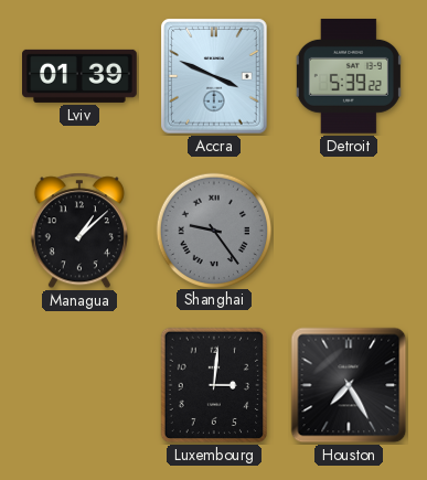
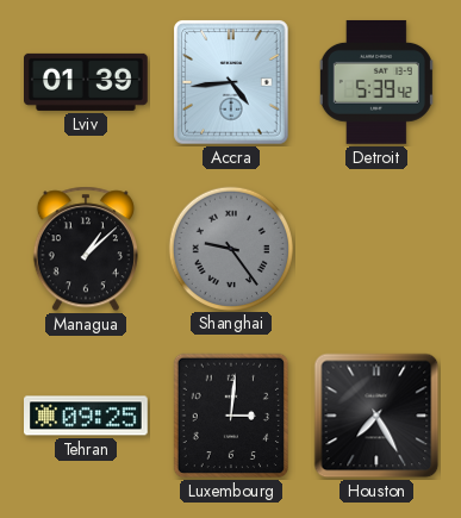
Accra: 3:49 -> 4:44 (231, 82)
Detroit: 5:39:22 -> 5:39:42 (376, 82)
Tehran: none -> 09:25 (87, 416)
